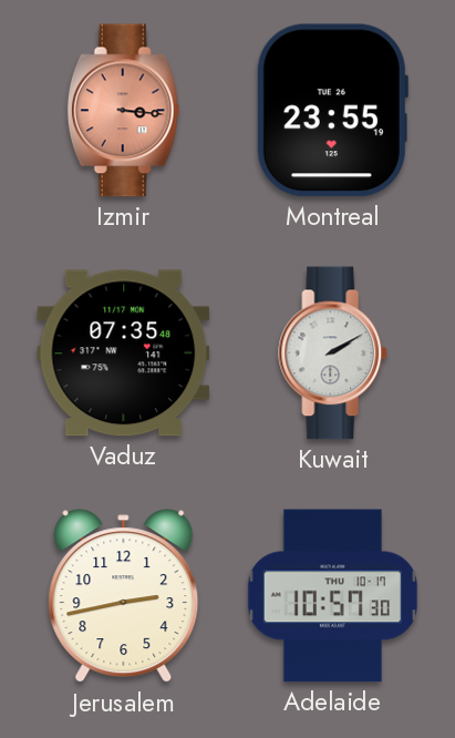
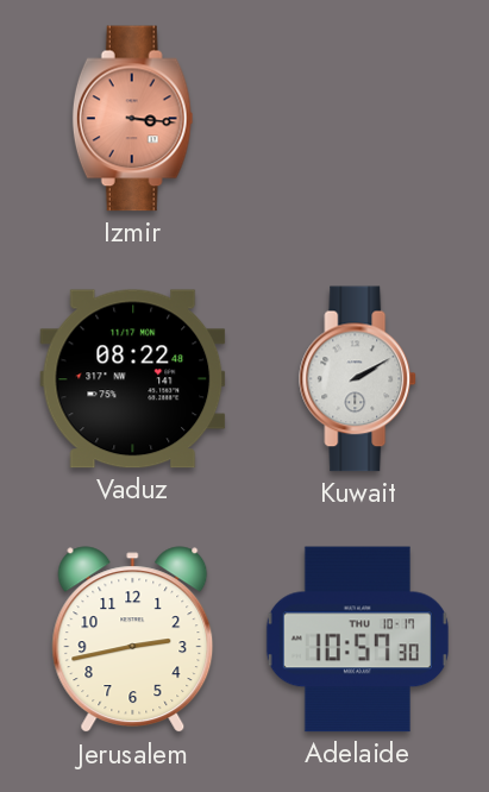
Montreal: 23:55 -> none (332, 111)
Vaduz: 07:35 -> 08:22 (133, 379)
